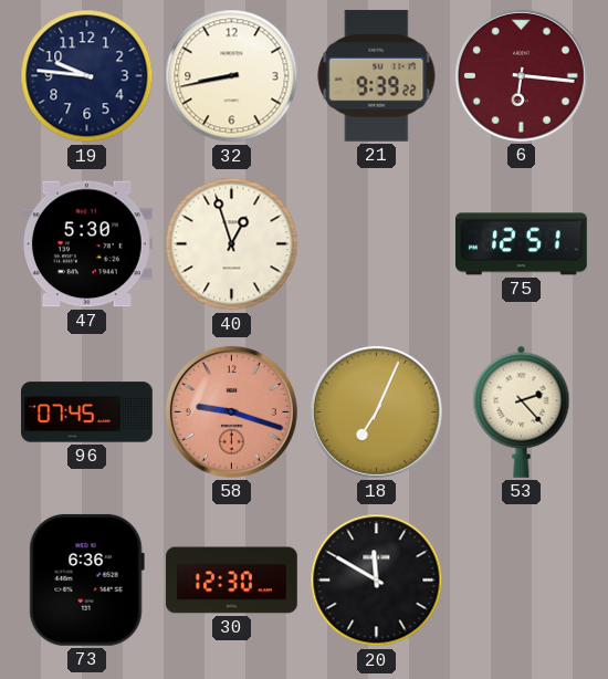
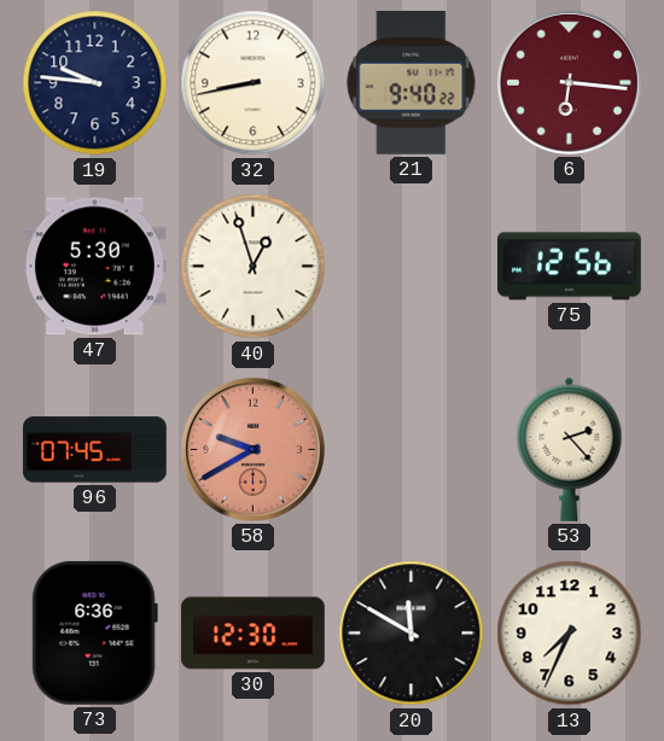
21: 9:39 -> 9:40 (412, 82)
75: 12:51 -> 12:56 (570, 267)
58: 9:18 -> 9:40 (252, 449)
18: 7:04 -> none (376, 411)
13: none -> 7:34 (570, 634)
